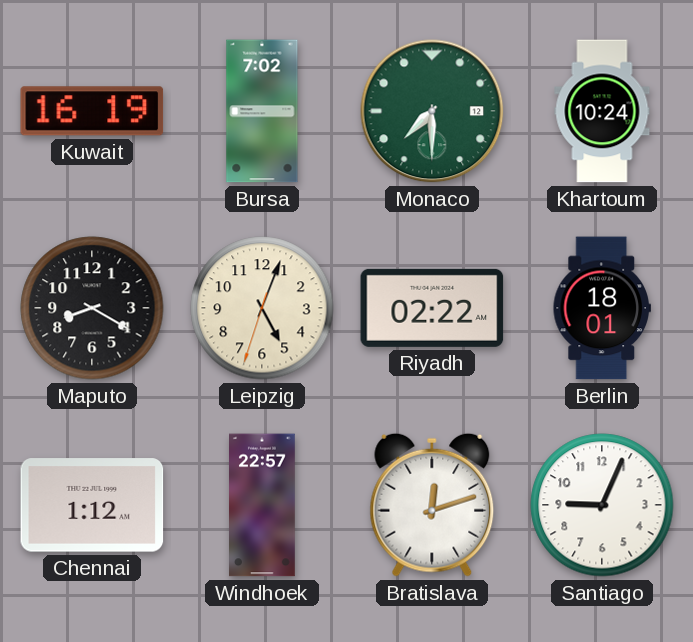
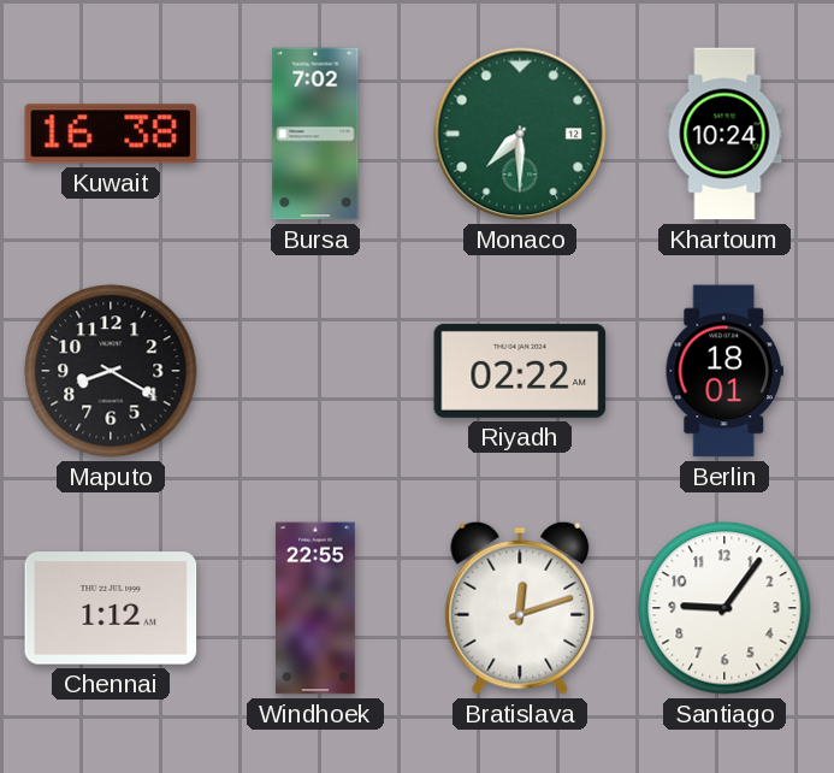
Kuwait: 16:19 -> 16:38 (111, 134)
Leipzig: 5:03 -> none (262, 308)
Windhoek: 22:57 -> 22:55 (317, 608)
Santiago: 9:04 -> 9:06 (724, 608)
